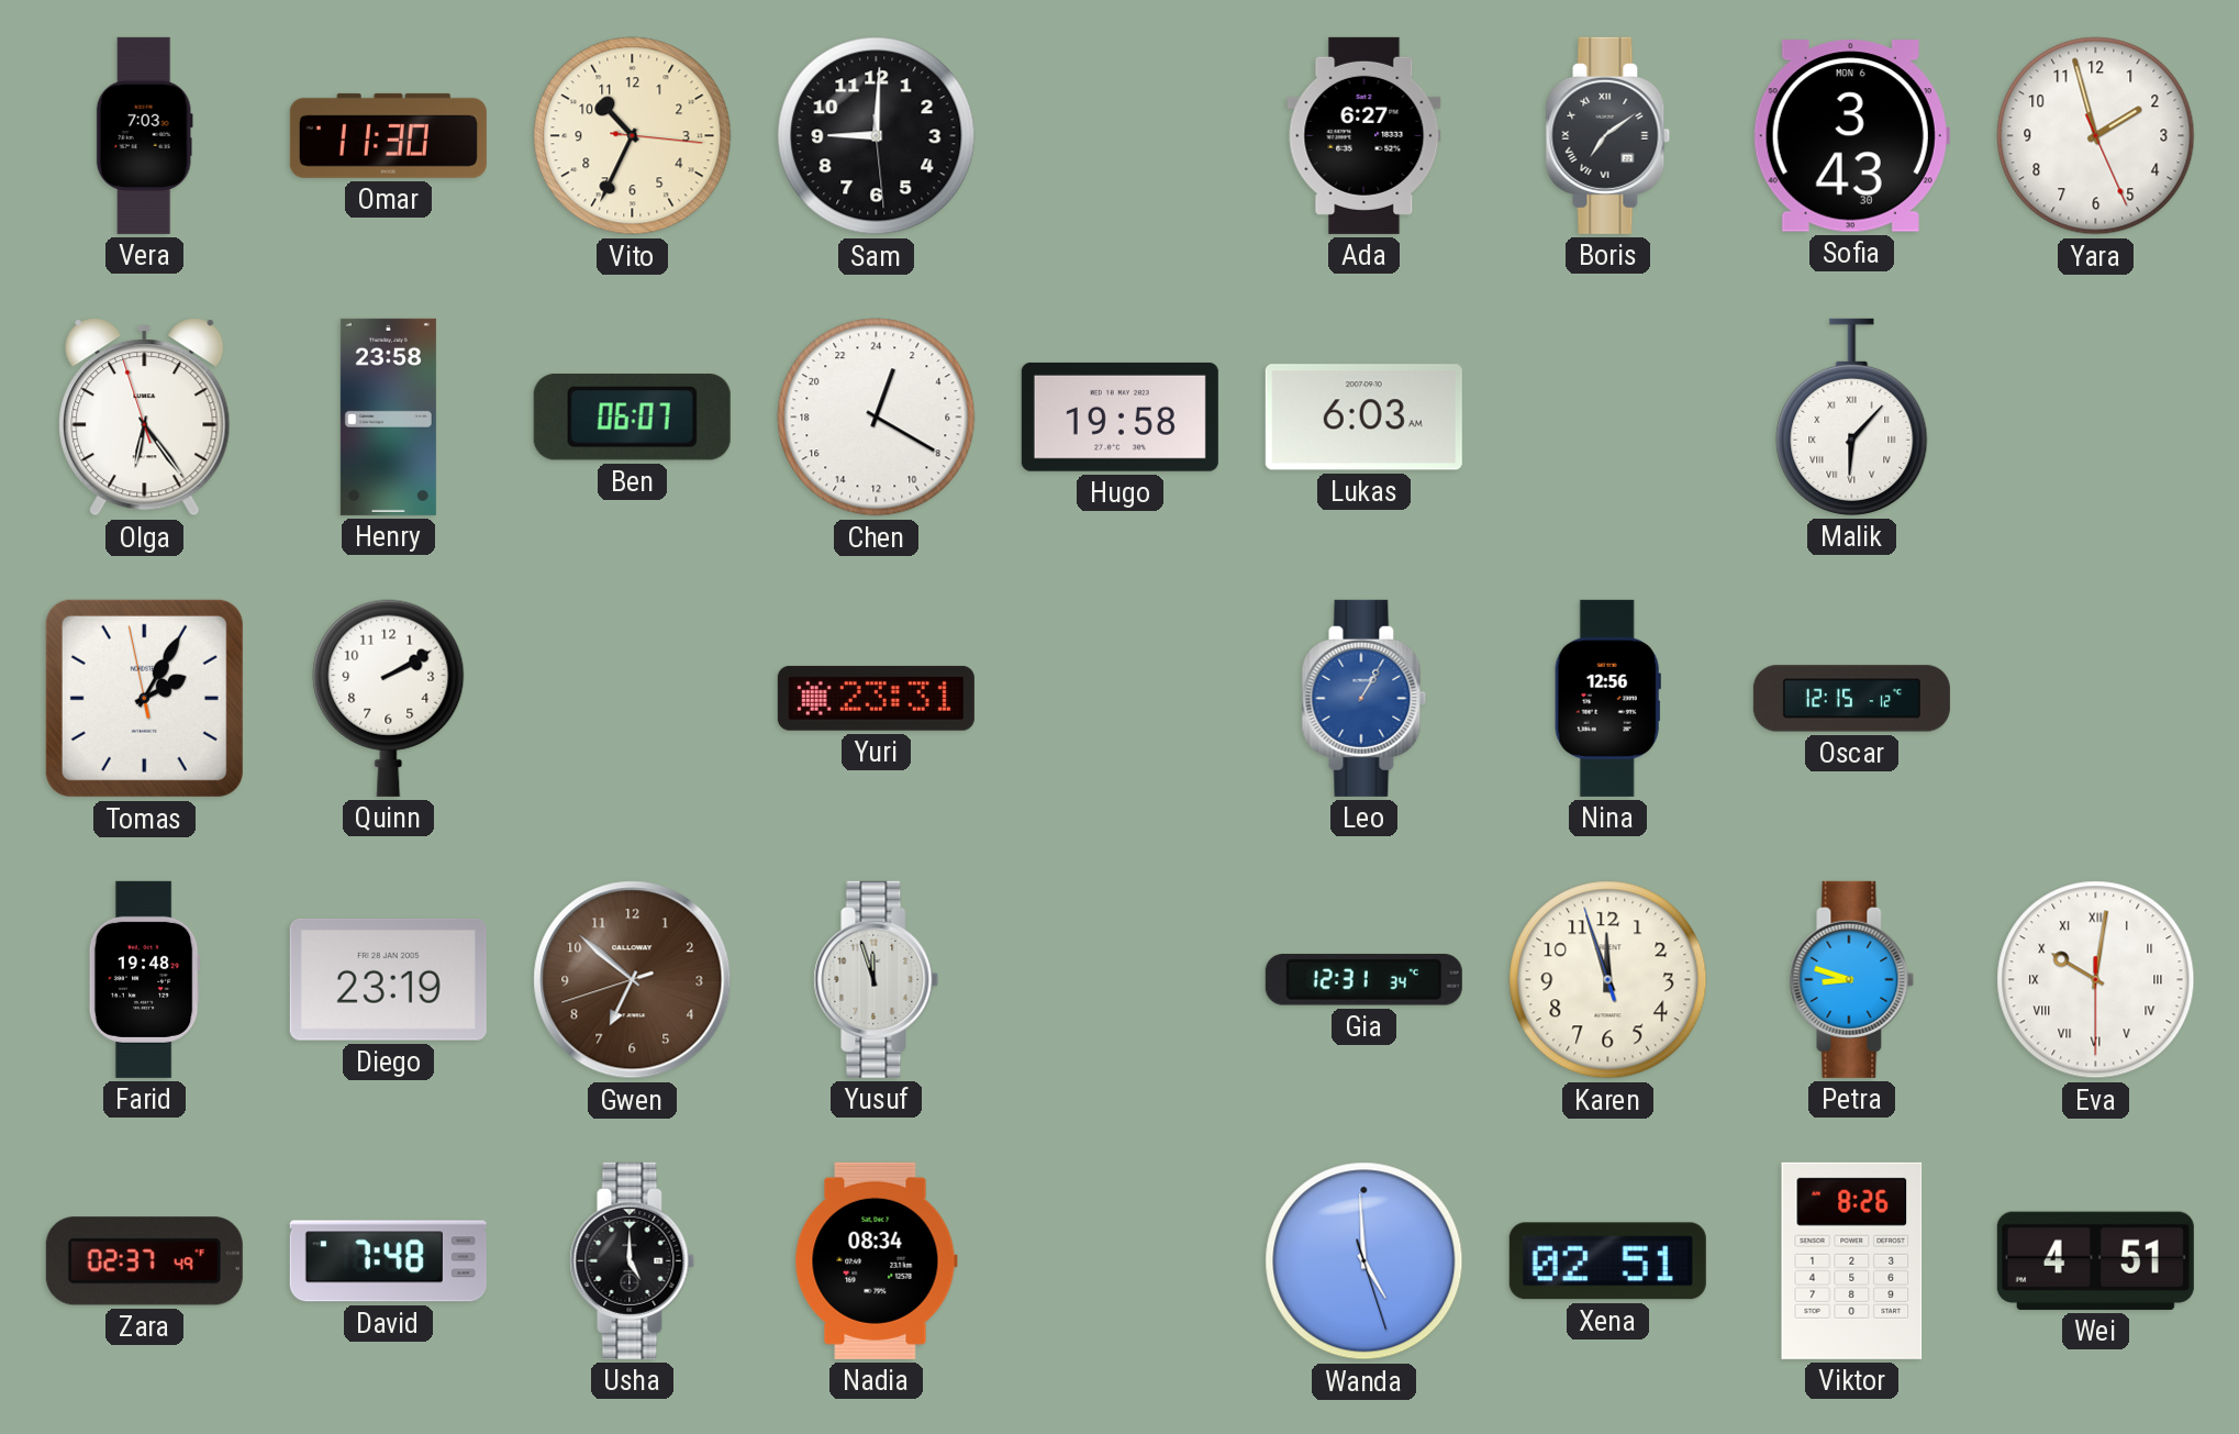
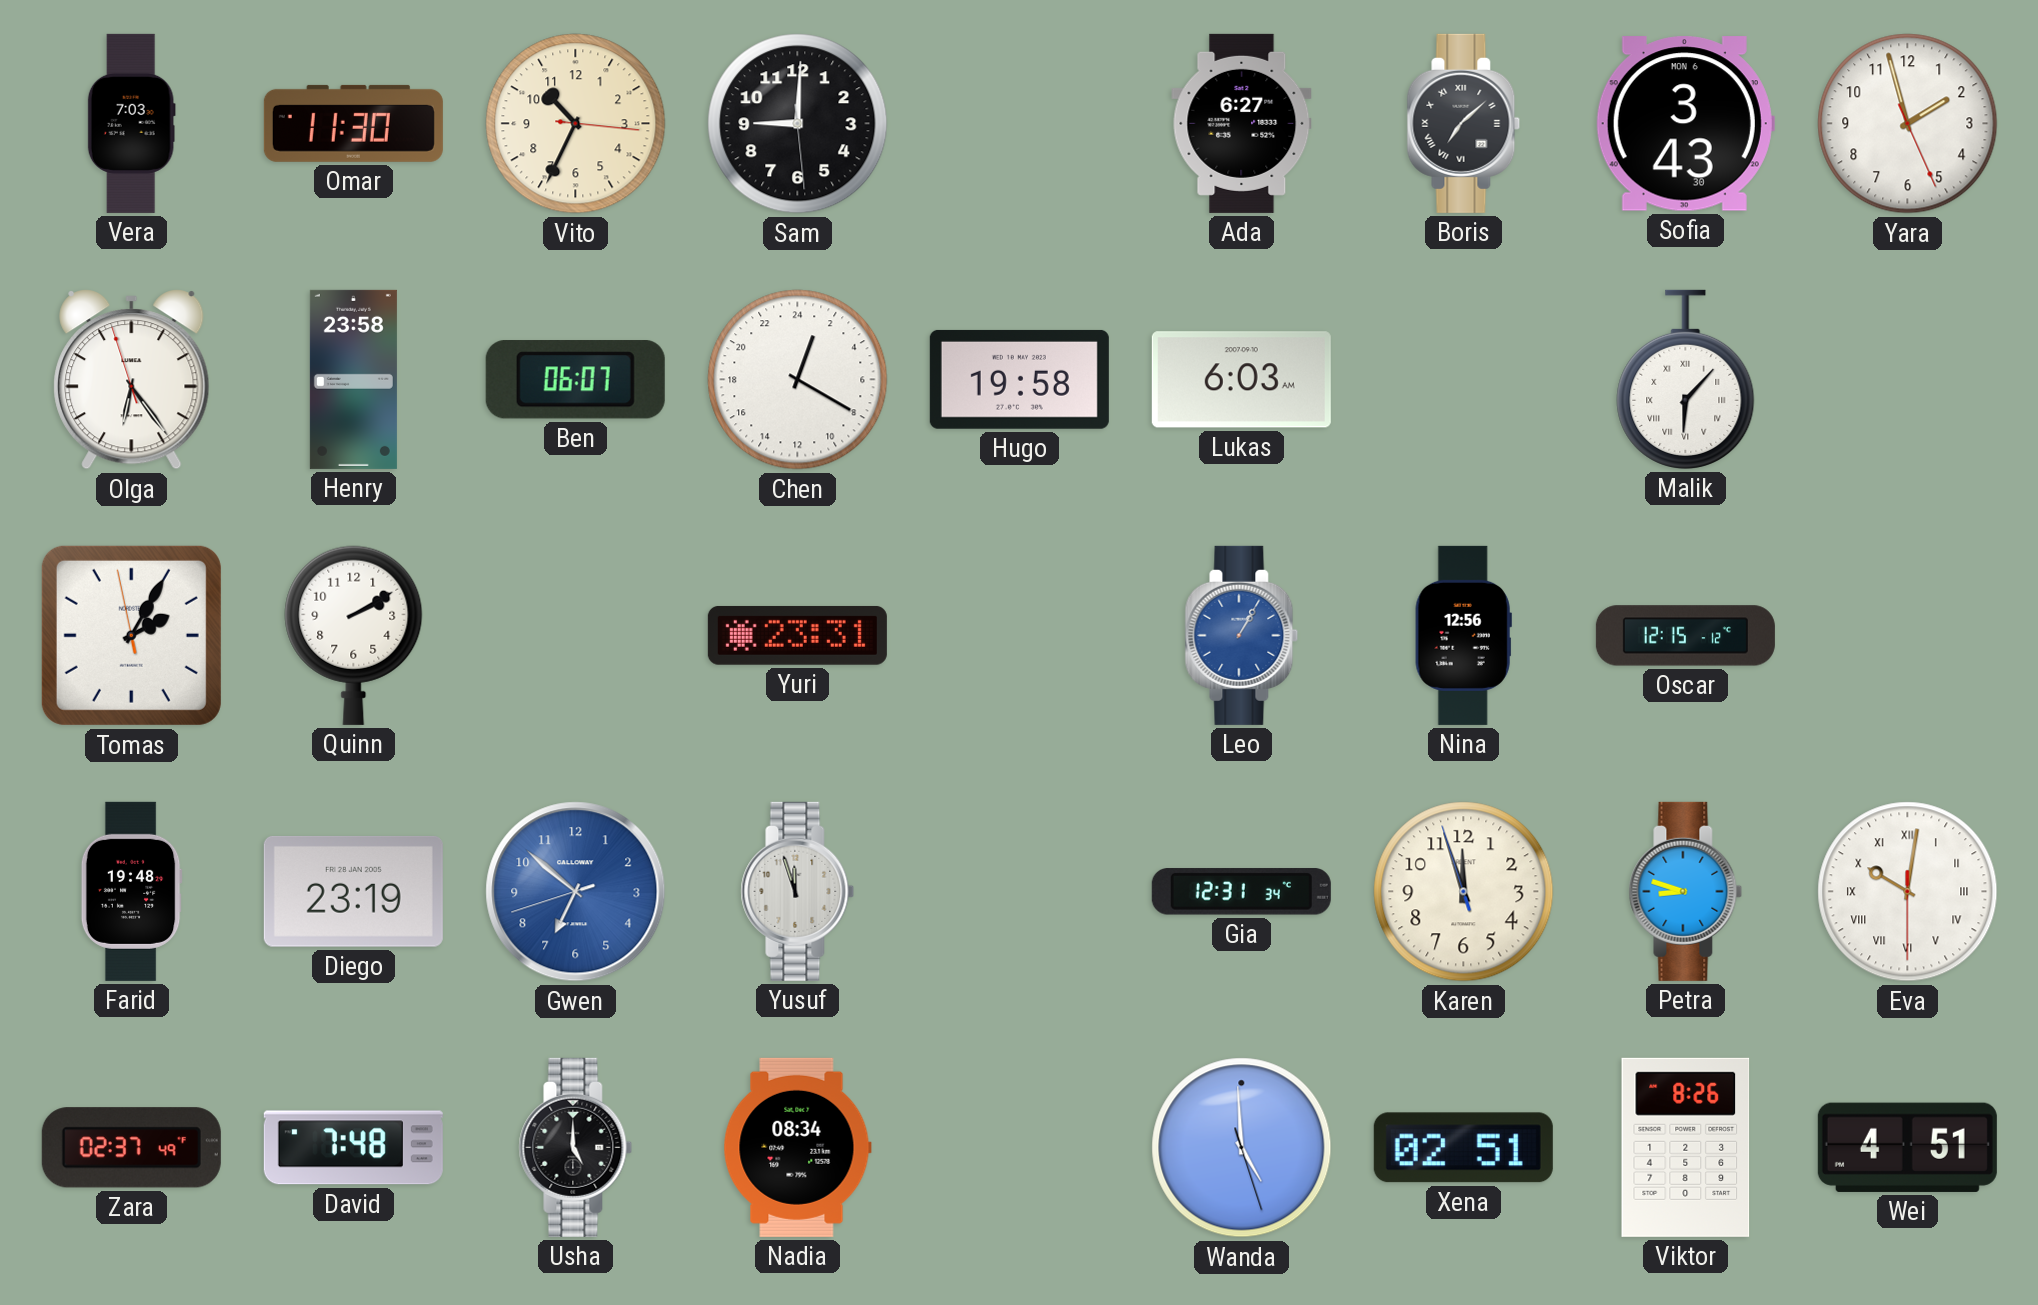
Boris: 7:09 -> 7:08 (1464, 123)
Gwen dial: brown -> blue (576, 892)
